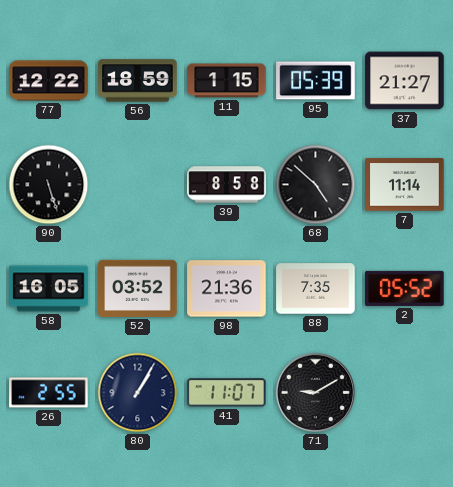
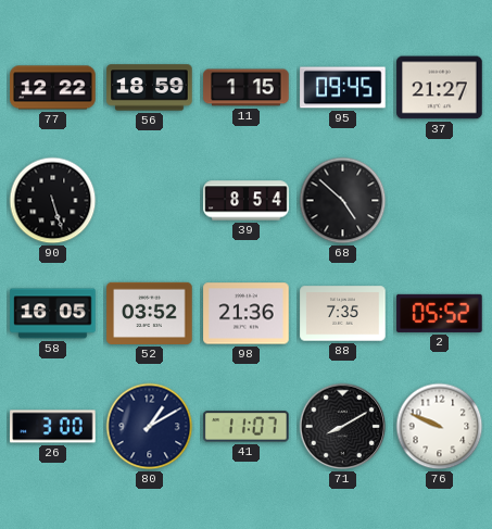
95: 05:39 -> 09:45 (343, 88)
39: 8:58 -> 8:54 (247, 201)
7: 11:14 -> none (405, 185)
26: 2:55 -> 3:00 (53, 427)
80: 1:05 -> 1:10 (150, 427)
71: 9:10 -> 8:10 (343, 427)
76: none -> 9:49 (440, 427)
